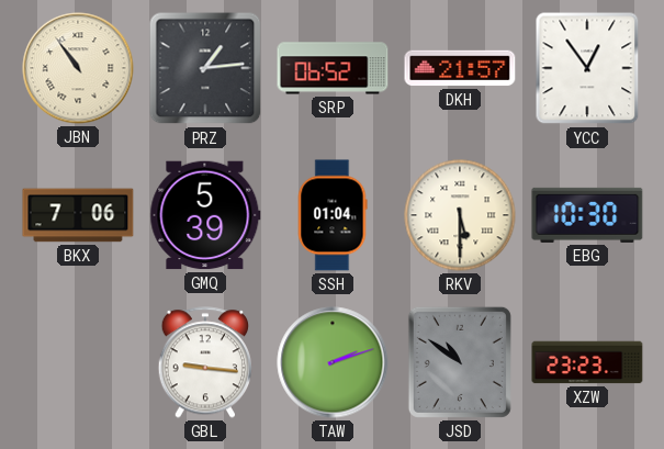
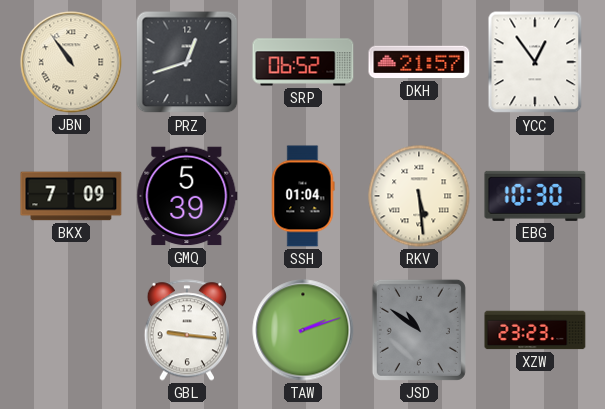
PRZ: 1:14 -> 12:42 (187, 62)
BKX: 7:06 -> 7:09 (71, 196)
RKV: 5:30 -> 5:29 (419, 196)
